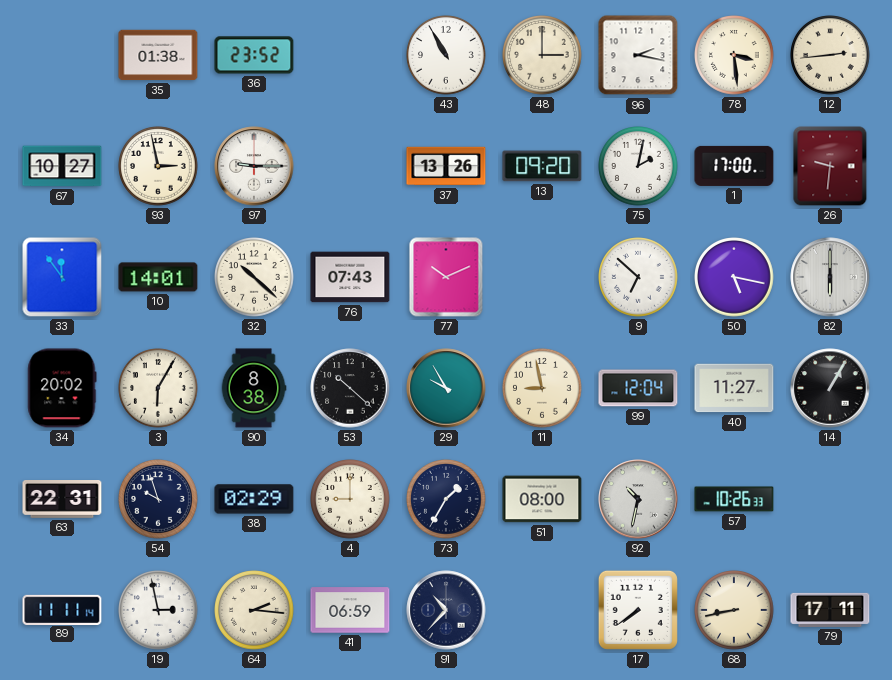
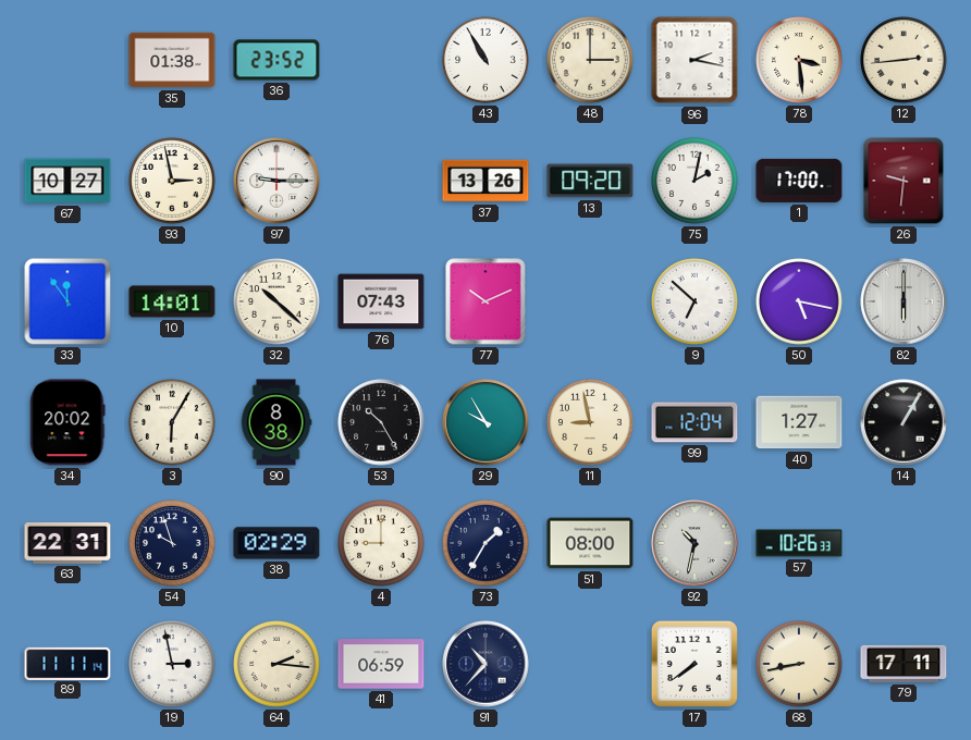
53: 10:22 -> 10:25 (381, 422)
40: 11:27 -> 1:27 (799, 422)
